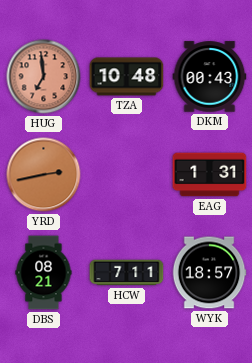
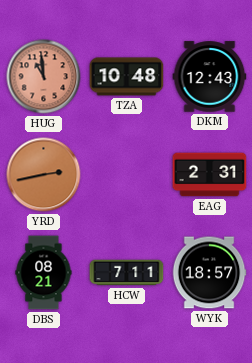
HUG: 6:59 -> 10:59 (44, 77)
DKM: 00:43 -> 12:43 (210, 77)
EAG: 1:31 -> 2:31 (210, 175)
